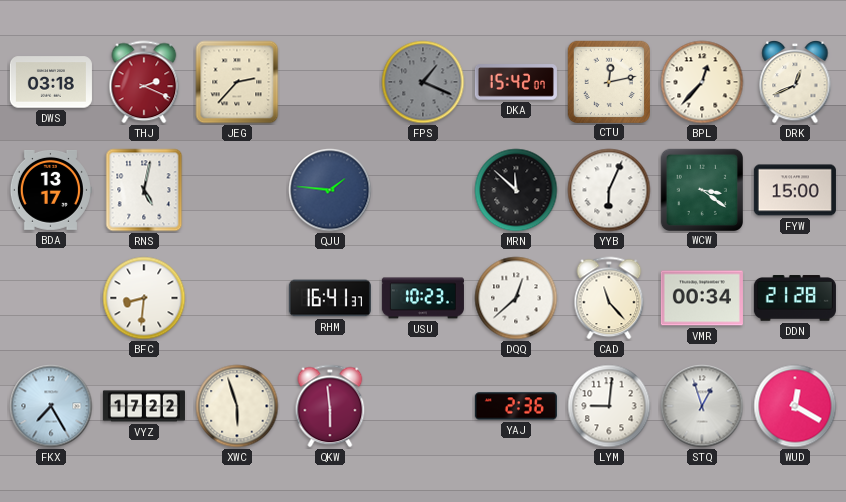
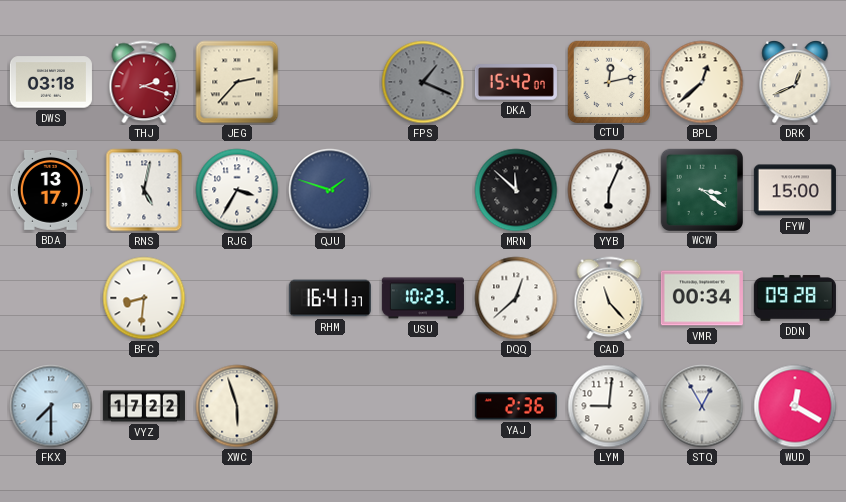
THJ: 2:19 -> 2:18 (144, 82)
BPL: 12:37 -> 12:38 (702, 82)
RJG: none -> 3:35 (237, 190)
QJU: 1:46 -> 1:48 (330, 190)
DDN: 21:28 -> 09:28 (795, 298)
FKX: 7:25 -> 7:30 (51, 406)
QKW: 5:59 -> none (330, 406)
STQ: 12:57 -> 12:55 (702, 406)
